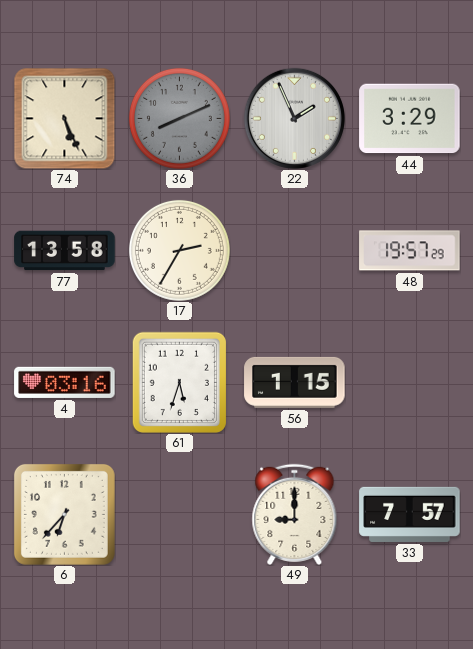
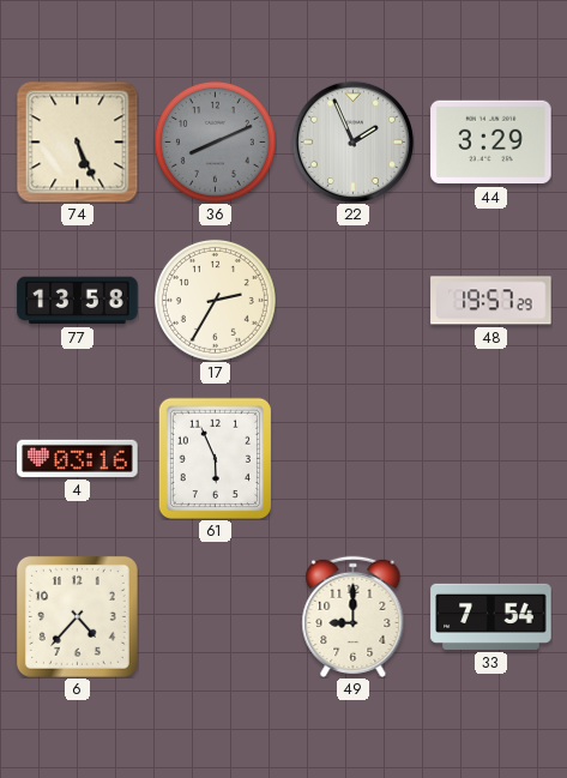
61: 5:33 -> 5:56 (215, 458)
56: 1:15 -> none (295, 382)
6: 6:37 -> 4:37 (77, 616)
33: 7:57 -> 7:54 (491, 616)
